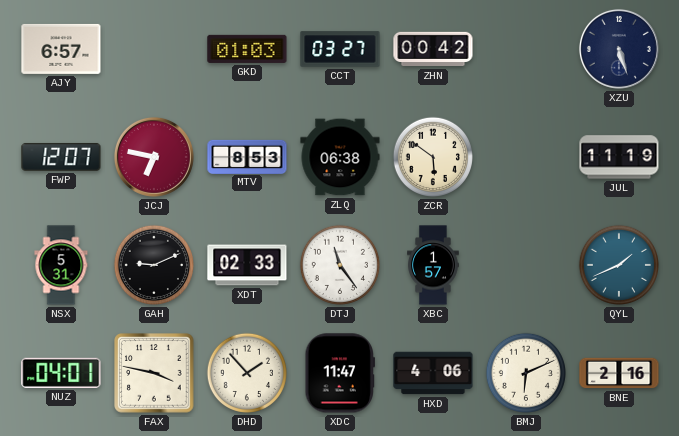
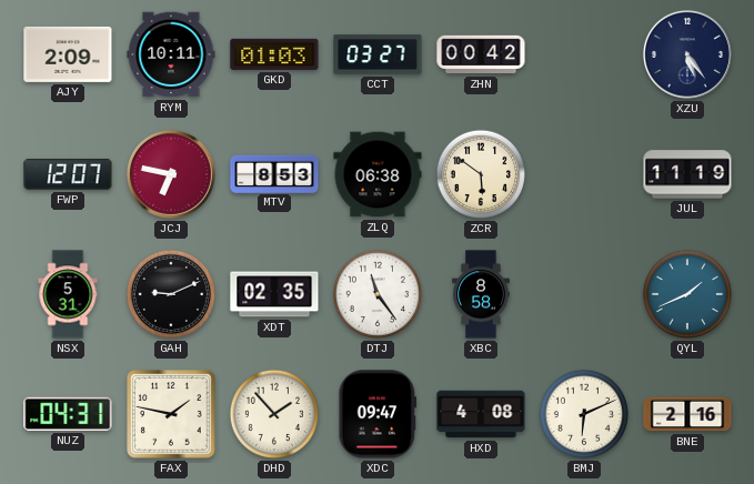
AJY: 6:57 -> 2:09 (68, 54)
RYM: none -> 10:11 (171, 54)
XZU: 5:27 -> 5:24 (687, 54)
XDT: 02:33 -> 02:35 (274, 294)
XBC: 1:57 -> 8:58 (481, 294)
NUZ: 04:01 -> 04:31 (68, 414)
FAX: 3:47 -> 1:47 (171, 414)
XDC: 11:47 -> 09:47 (376, 414)
HXD: 4:06 -> 4:08 (481, 414)
